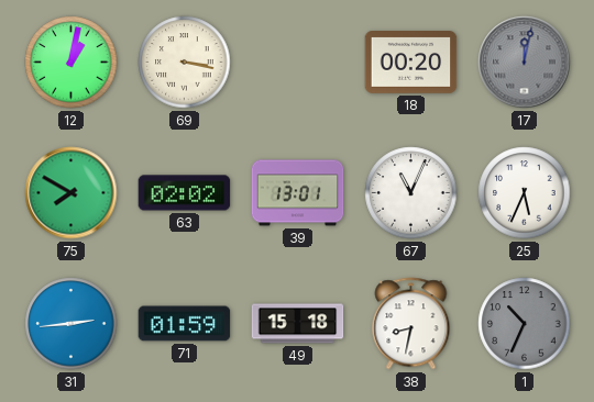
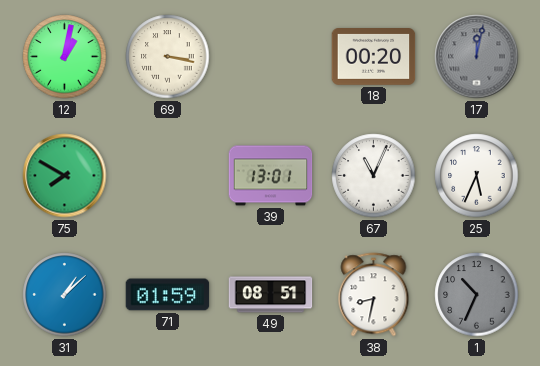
63: 02:02 -> none (185, 193)
31: 2:44 -> 1:08 (65, 295)
49: 15:18 -> 08:51 (271, 295)
